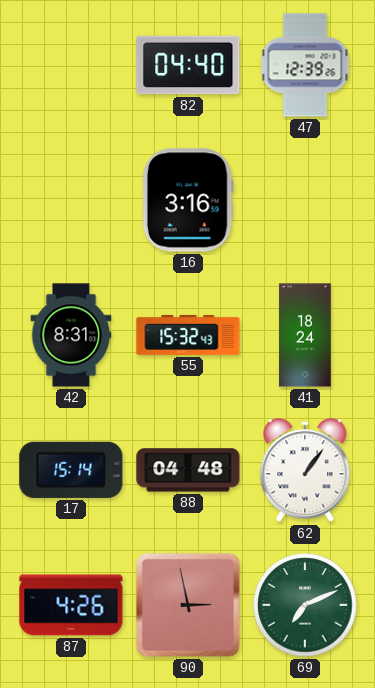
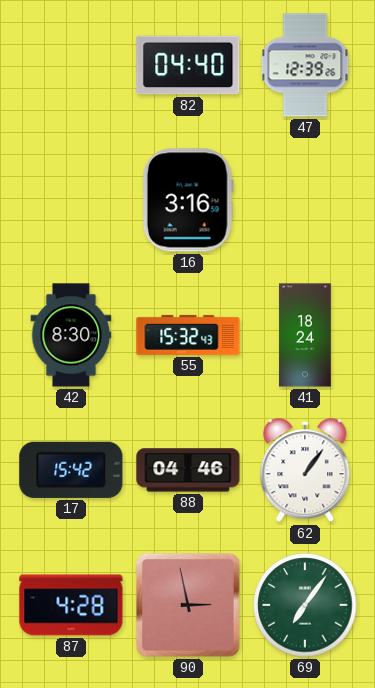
42: 8:31 -> 8:30 (71, 335)
17: 15:14 -> 15:42 (71, 470)
88: 04:48 -> 04:46 (188, 470)
87: 4:26 -> 4:28 (71, 605)
69: 7:11 -> 7:06 (305, 605)
